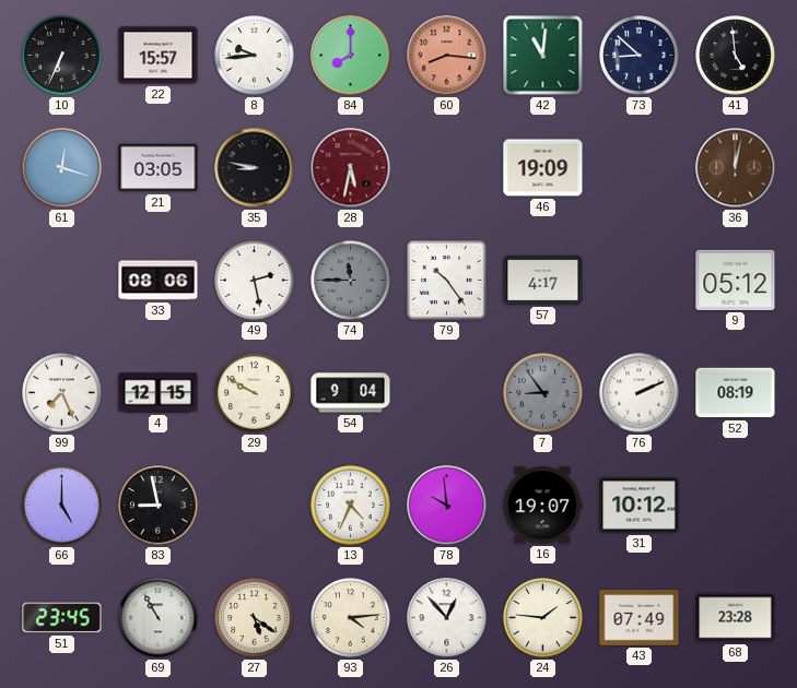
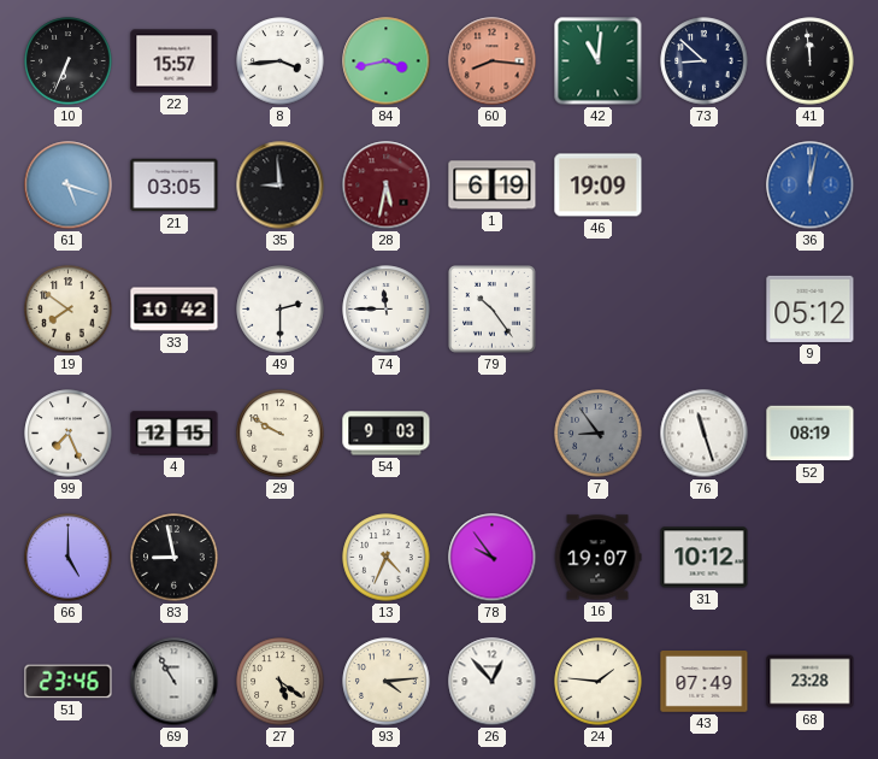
8: 9:44 -> 3:44 (281, 61)
84: 8:00 -> 3:43 (387, 61)
41: 4:59 -> 11:59 (811, 61)
61: 12:18 -> 5:18 (69, 186)
35: 8:47 -> 8:59 (281, 186)
1: none -> 6:19 (493, 186)
36 dial: brown -> blue (811, 186)
19: none -> 7:51 (69, 310)
33: 08:06 -> 10:42 (175, 310)
49: 2:28 -> 2:30 (281, 310)
74 dial: grey -> white (387, 310)
57: 4:17 -> none (543, 280)
54: 9:04 -> 9:03 (387, 434)
76: 2:11 -> 11:27 (705, 434)
78: 9:59 -> 9:54 (493, 558)
51: 23:45 -> 23:46 (69, 682)
